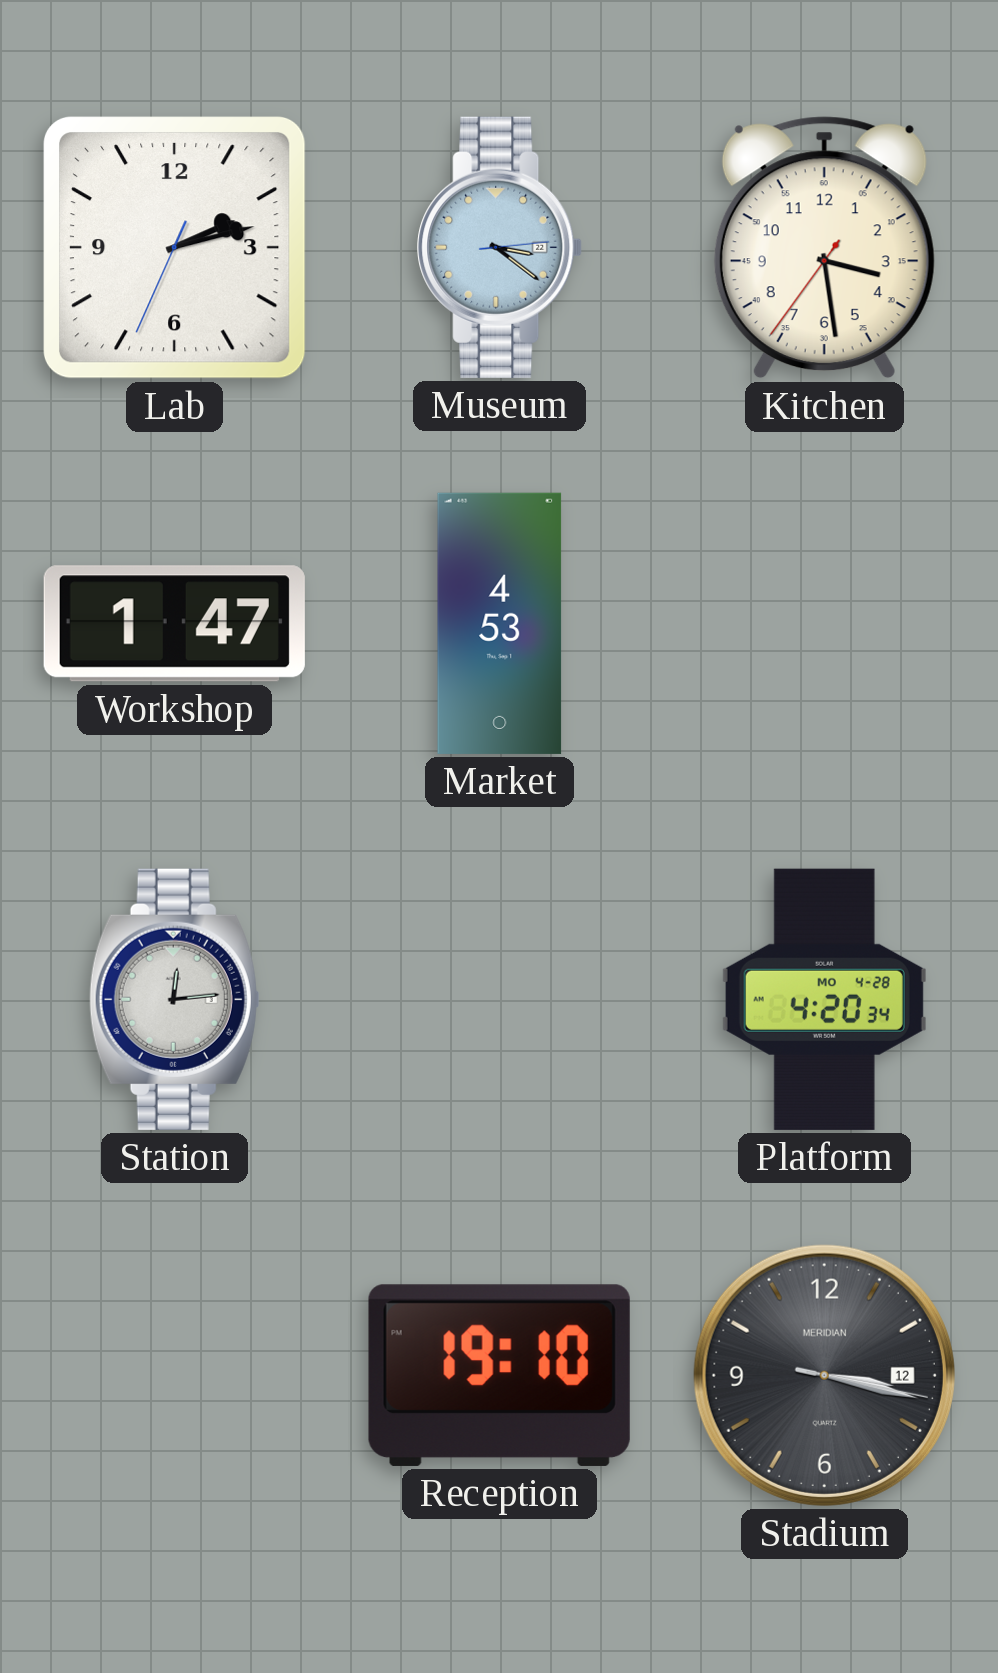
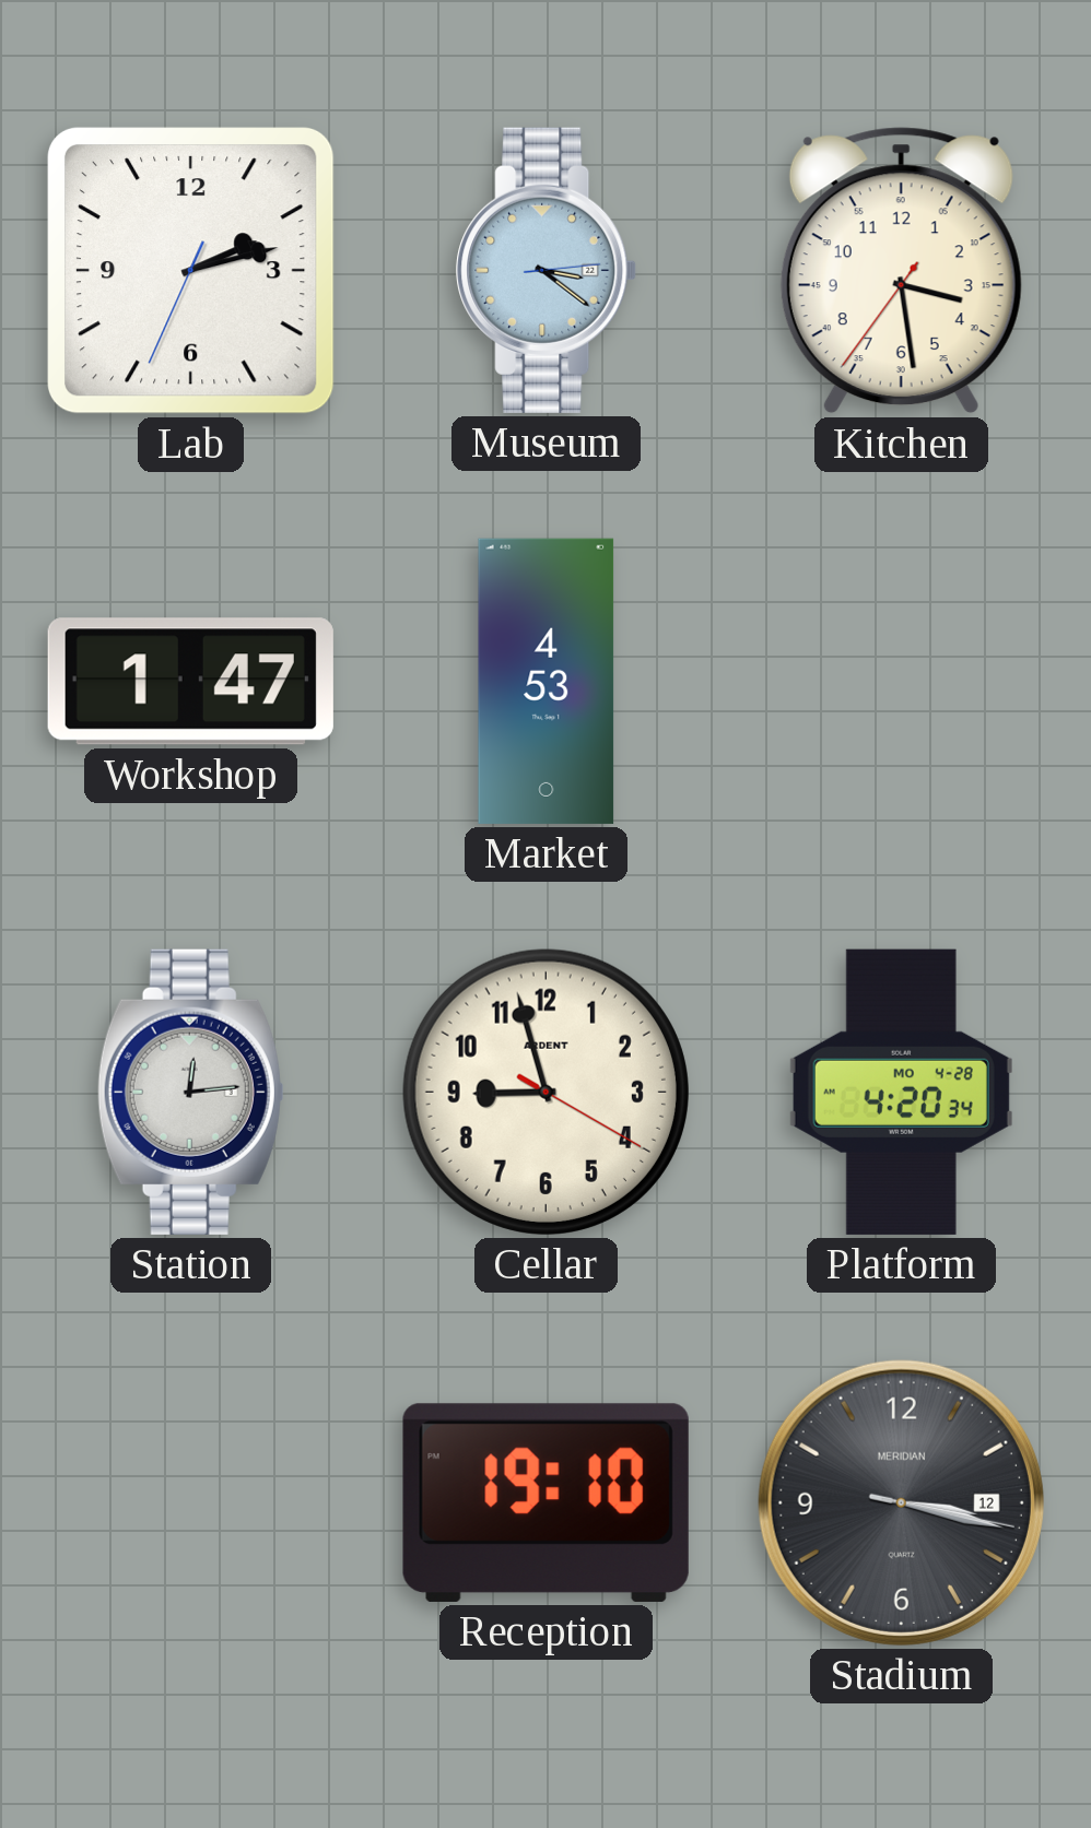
Cellar: none -> 8:57 (545, 1092)
